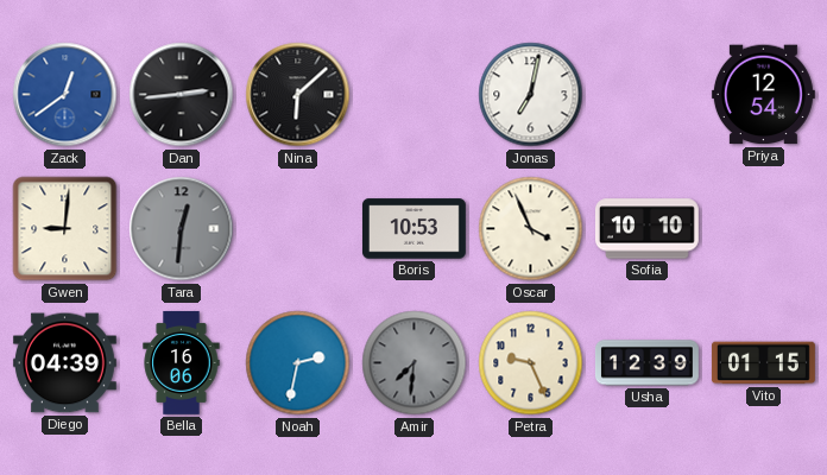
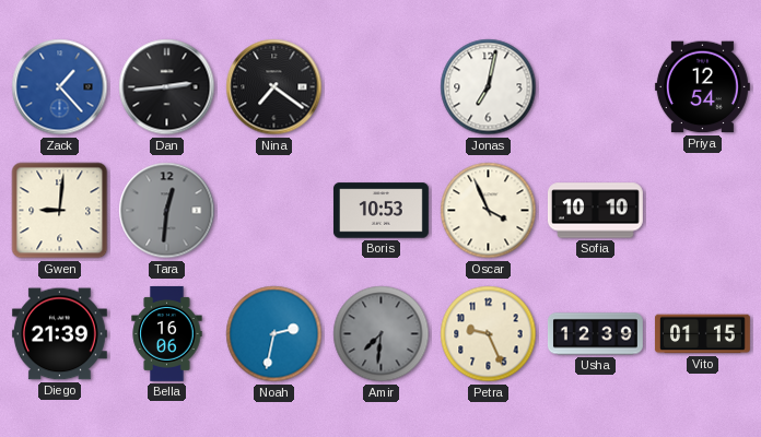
Zack: 12:39 -> 1:23 (60, 87)
Nina: 6:08 -> 7:21 (274, 87)
Diego: 04:39 -> 21:39 (59, 334)
